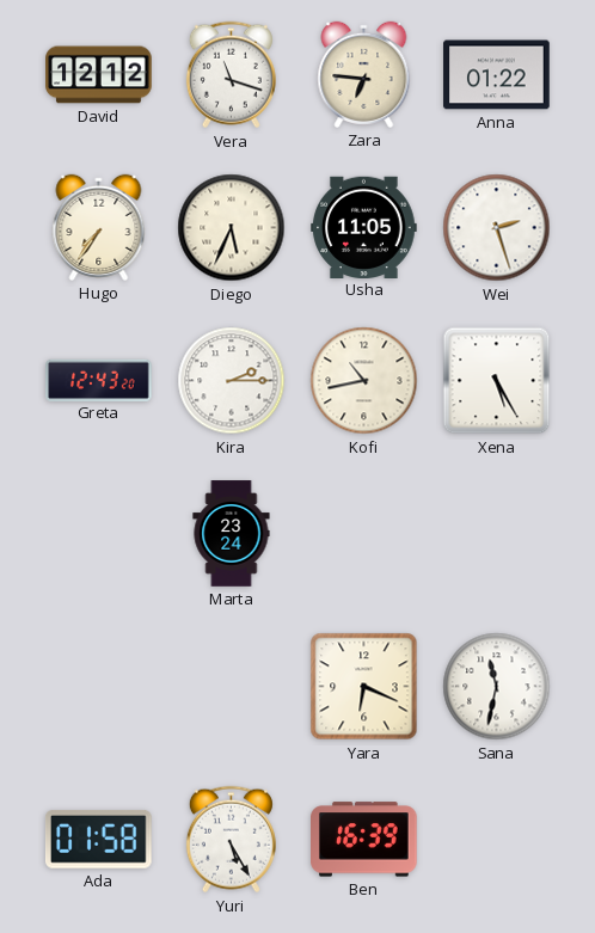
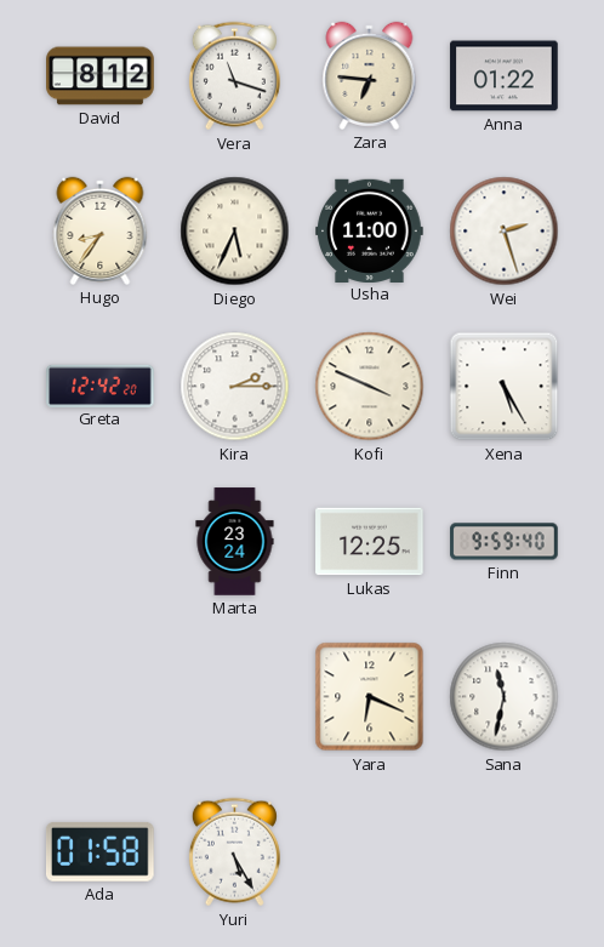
David: 12:12 -> 8:12 (101, 76)
Hugo: 7:36 -> 8:36 (101, 230)
Usha: 11:05 -> 11:00 (370, 230)
Greta: 12:43 -> 12:42 (101, 386)
Kofi: 10:43 -> 3:49 (370, 387)
Lukas: none -> 12:25 (370, 542)
Finn: none -> 9:59 (505, 542)
Ben: 16:39 -> none (364, 840)
